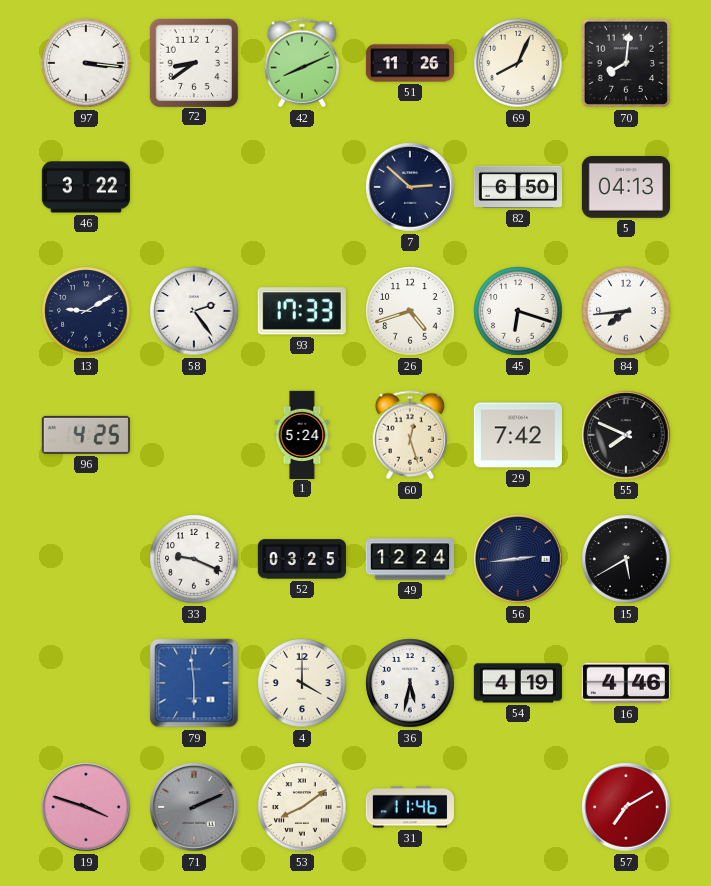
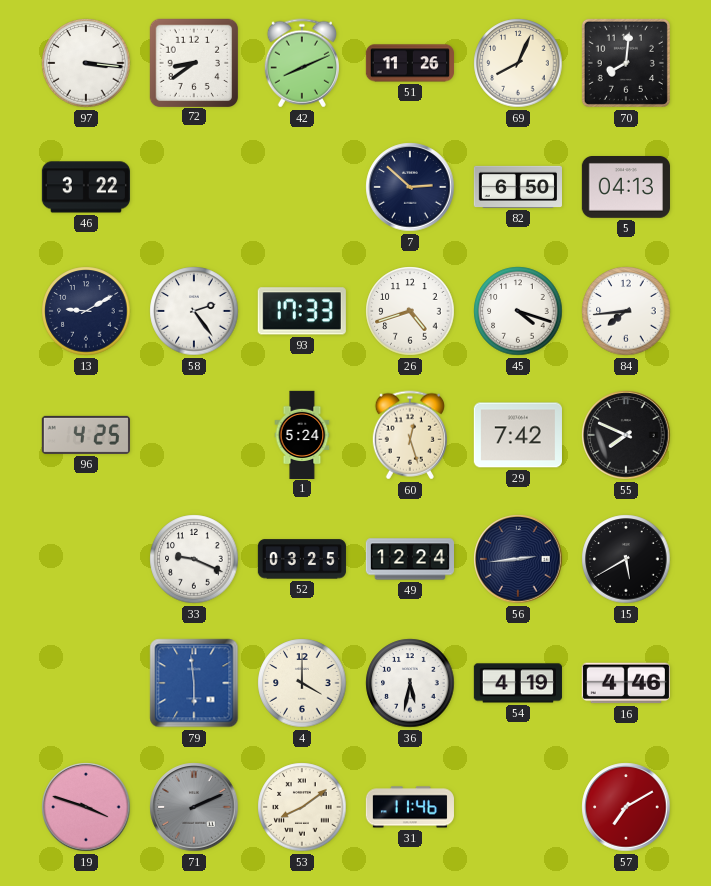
45: 6:18 -> 4:18 (518, 311)
